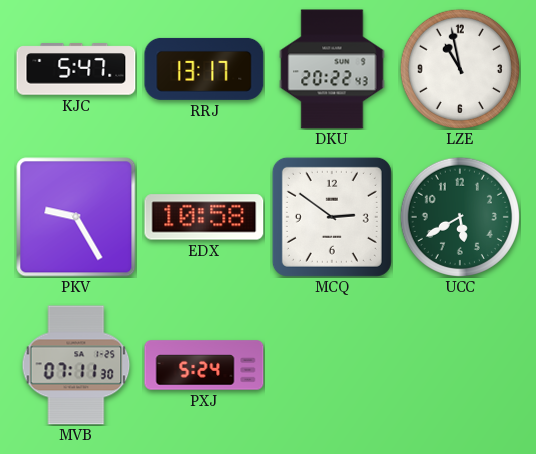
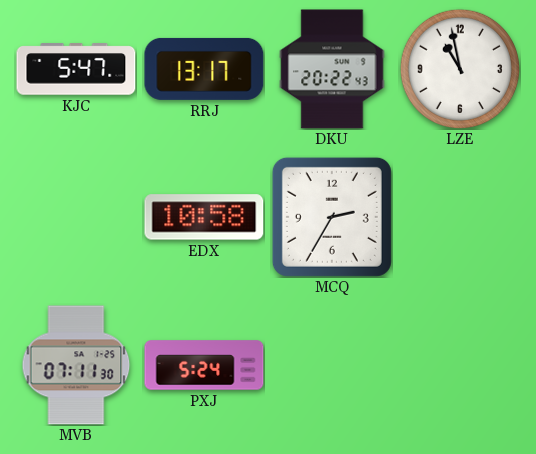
PKV: 9:25 -> none (76, 217)
MCQ: 2:51 -> 2:35 (332, 217)
UCC: 5:40 -> none (460, 217)
